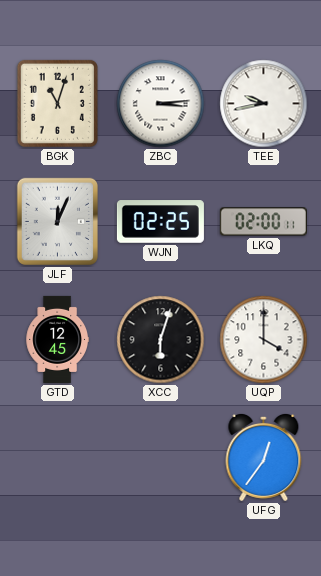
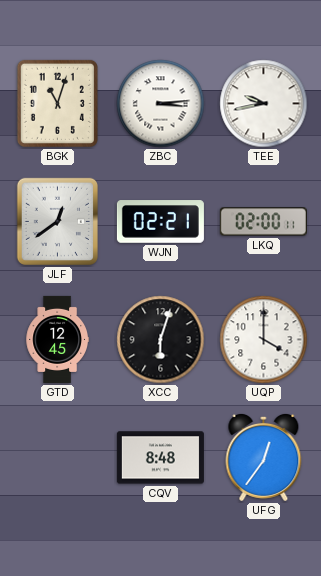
JLF: 12:04 -> 12:39 (57, 221)
WJN: 02:25 -> 02:21 (160, 222)
CQV: none -> 8:48 (160, 458)
